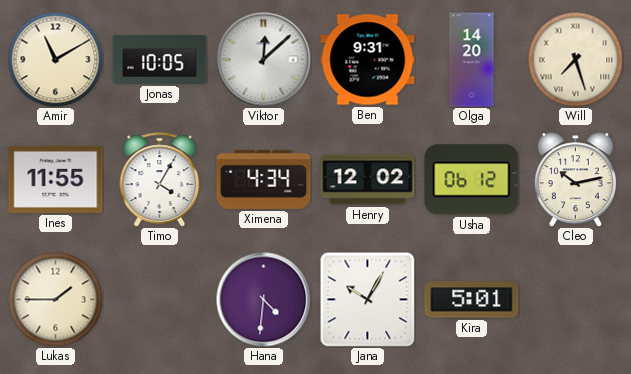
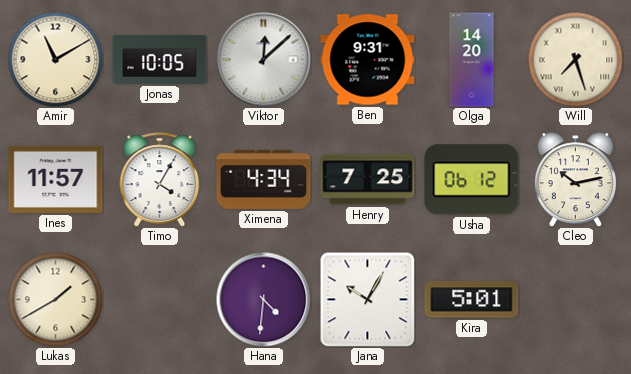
Ines: 11:55 -> 11:57 (56, 179)
Henry: 12:02 -> 7:25 (368, 180)
Lukas: 1:45 -> 1:40 (55, 299)
